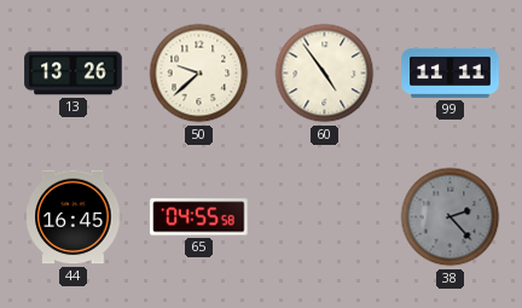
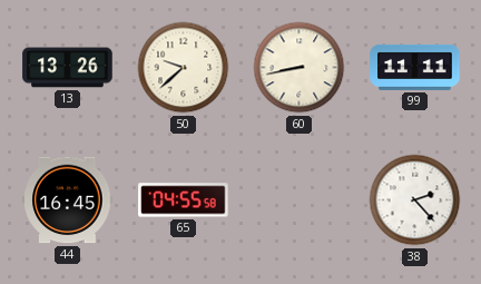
60: 4:54 -> 8:43 (300, 68)
38 dial: grey -> white (415, 200)
